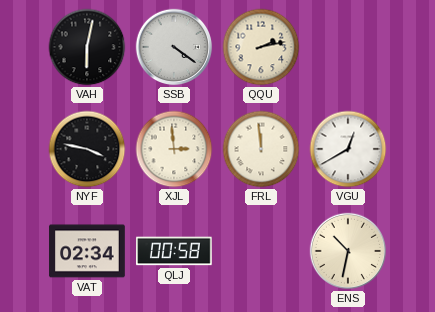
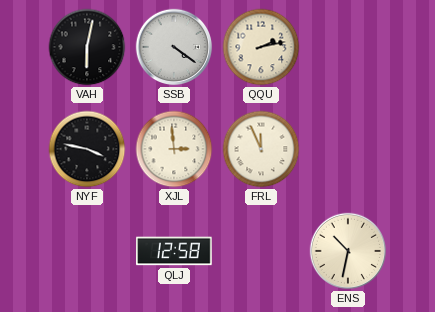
FRL: 11:59 -> 11:56 (261, 149)
VGU: 12:40 -> none (348, 149)
VAT: 02:34 -> none (87, 251)
QLJ: 00:58 -> 12:58 (175, 251)
